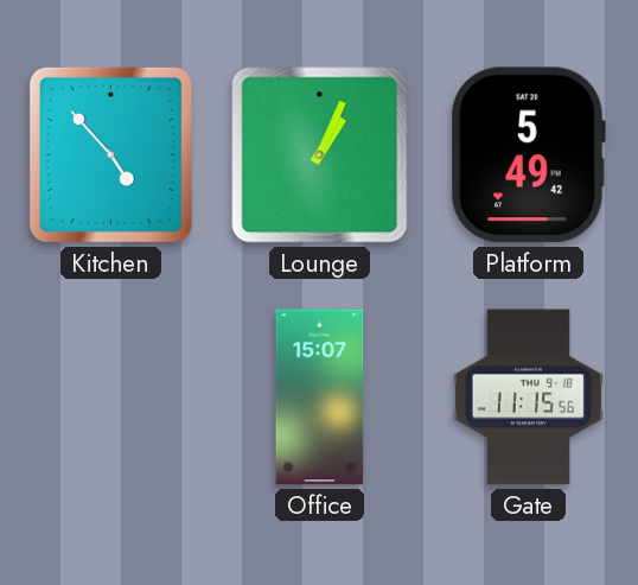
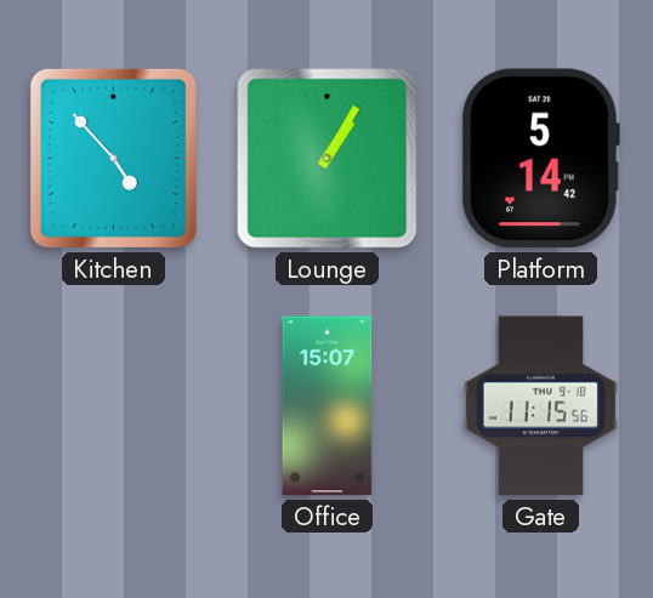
Lounge: 1:04 -> 1:05 (328, 159)
Platform: 5:49 -> 5:14 (541, 159)
